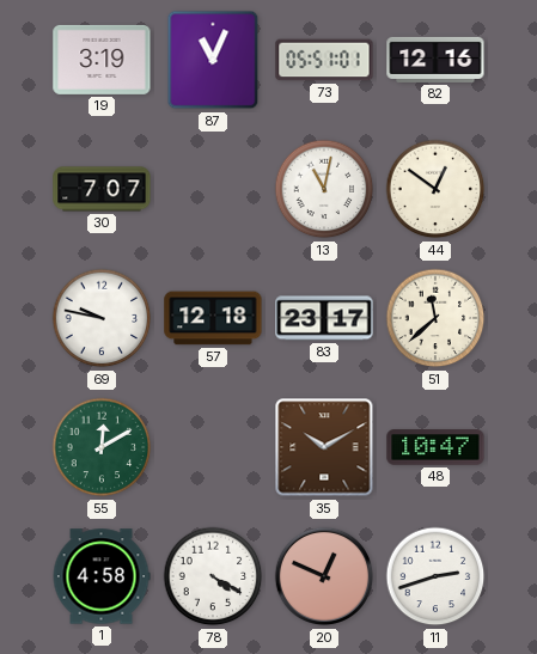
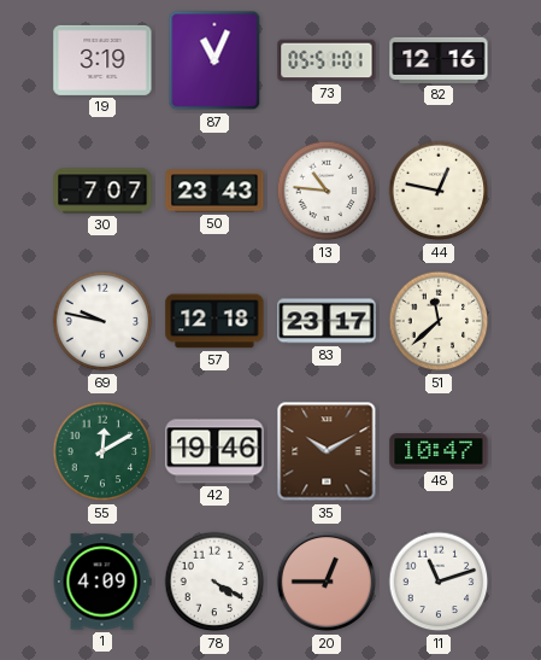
50: none -> 23:43 (214, 191)
13: 11:02 -> 10:46 (327, 191)
44: 12:51 -> 12:47 (439, 191)
42: none -> 19:46 (214, 451)
1: 4:58 -> 4:09 (102, 582)
20: 12:49 -> 12:45 (327, 582)
11: 2:42 -> 11:12 (439, 582)
